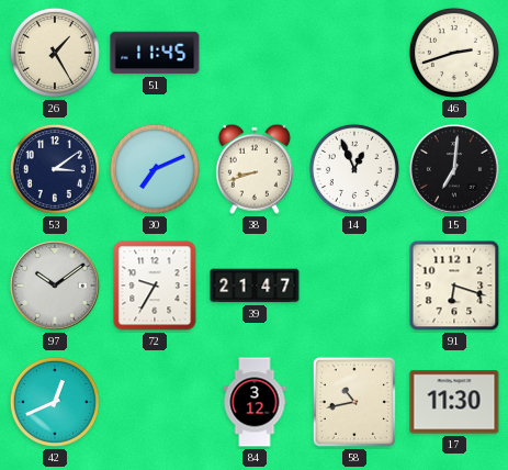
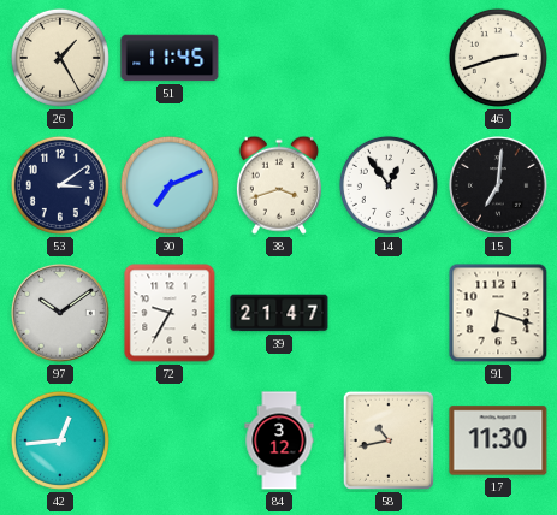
38: 8:42 -> 3:42 (279, 185)
14: 12:56 -> 12:54 (389, 185)
42: 12:41 -> 12:44 (60, 440)
